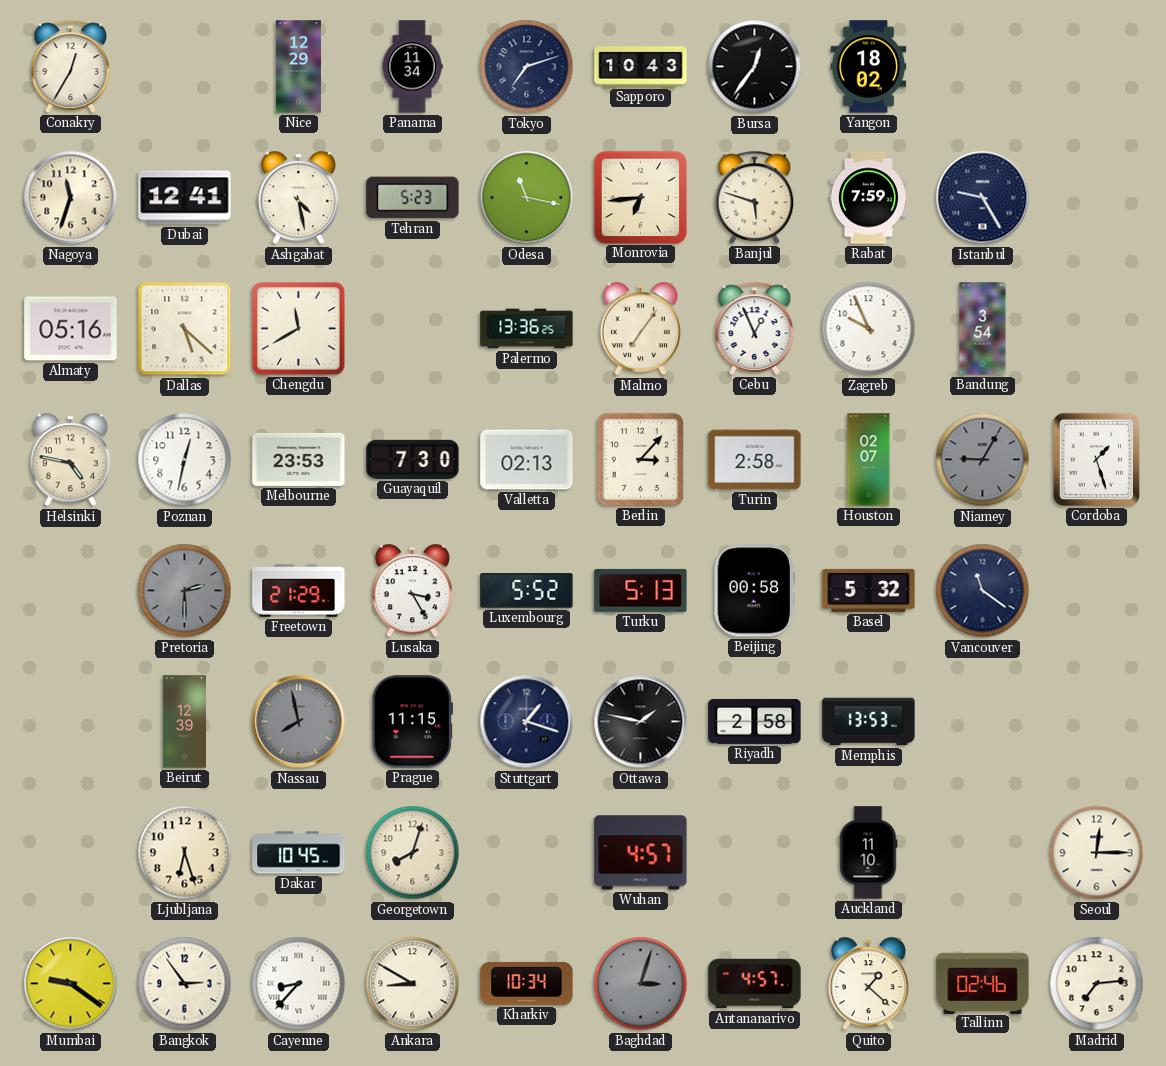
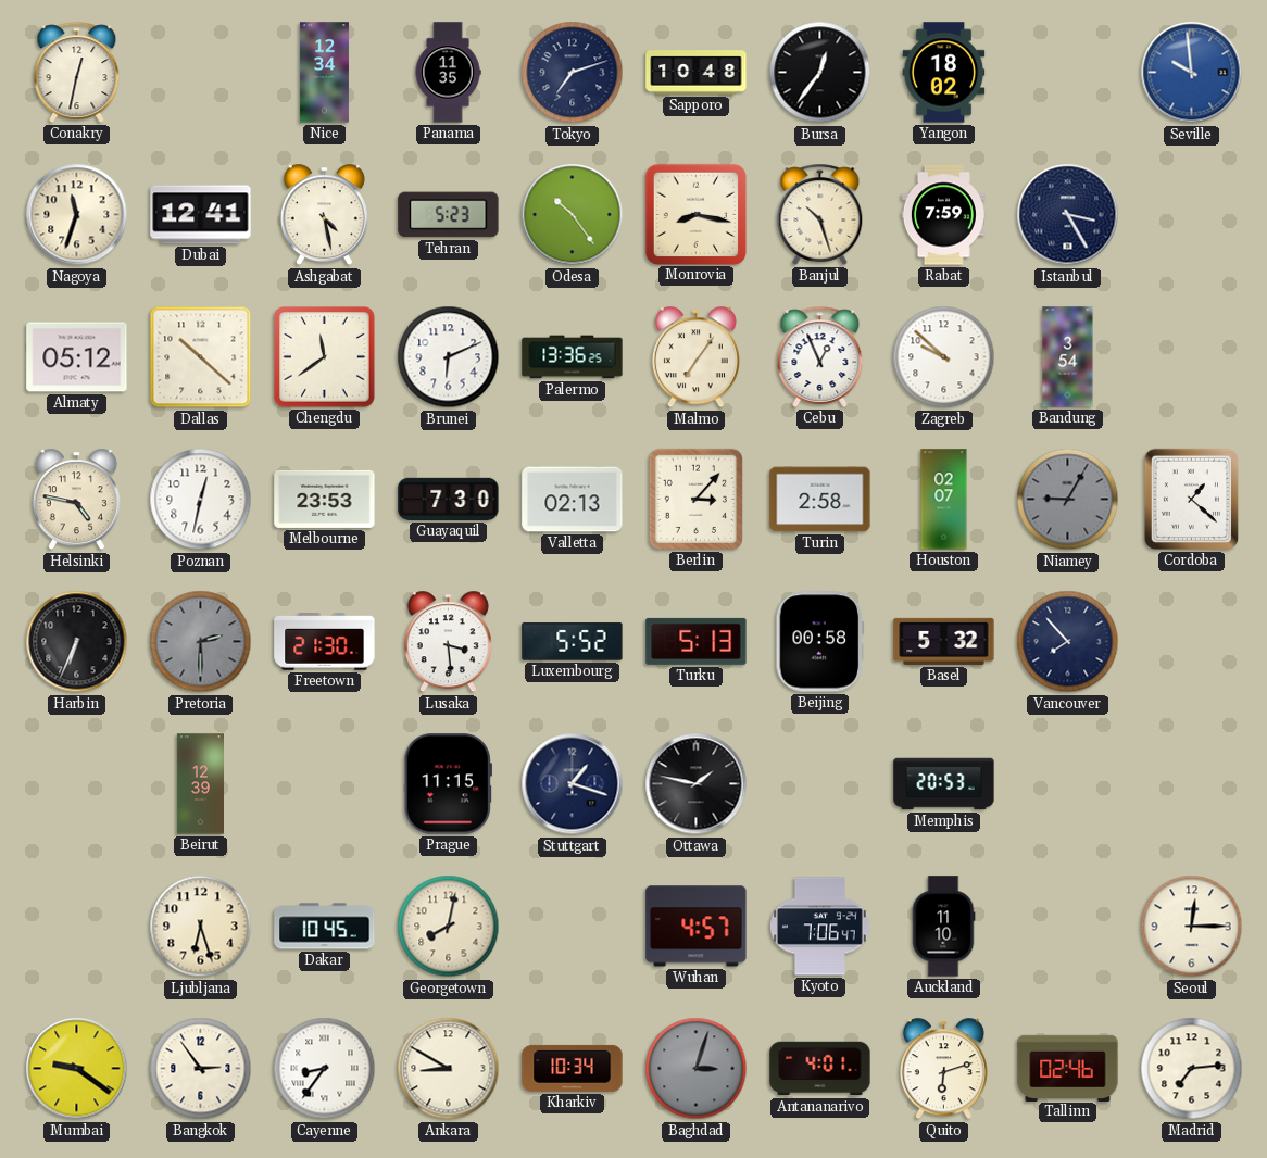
Conakry: 12:35 -> 12:32 (77, 72)
Nice: 12:29 -> 12:34 (324, 73)
Panama: 11:34 -> 11:35 (448, 73)
Sapporo: 10:43 -> 10:48 (697, 73)
Seville: none -> 9:59 (1192, 73)
Odesa: 11:17 -> 10:24 (573, 215)
Monrovia: 6:44 -> 8:17 (695, 214)
Banjul: 5:48 -> 10:27 (820, 214)
Istanbul: 9:25 -> 3:25 (1068, 215)
Almaty: 05:16 -> 05:12 (77, 357)
Dallas: 5:22 -> 10:22 (201, 357)
Chengdu: 11:40 -> 11:39 (325, 357)
Brunei: none -> 6:11 (449, 357)
Zagreb: 9:56 -> 9:52 (944, 357)
Cordoba: 1:27 -> 1:22 (1191, 499)
Harbin: none -> 6:34 (77, 642)
Freetown: 21:29 -> 21:30 (325, 642)
Lusaka: 3:25 -> 3:29 (448, 642)
Vancouver: 11:21 -> 7:53 (1068, 642)
Nassau: 7:58 -> none (299, 722)
Riyadh: 2:58 -> none (755, 721)
Memphis: 13:53 -> 20:53 (944, 784)
Georgetown: 8:03 -> 8:02 (449, 927)
Kyoto: none -> 7:06 (819, 927)
Cayenne: 8:37 -> 8:36 (325, 1069)
Antananarivo: 4:57 -> 4:01 (820, 1069)
Quito: 1:22 -> 6:12 (943, 1069)
